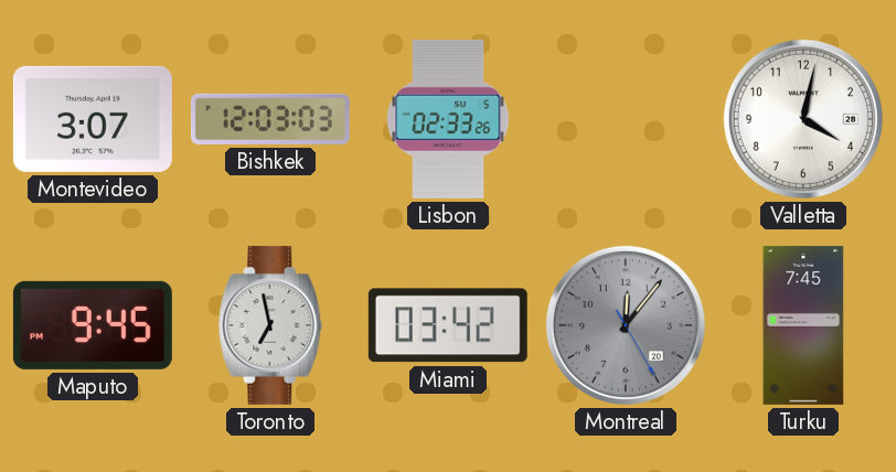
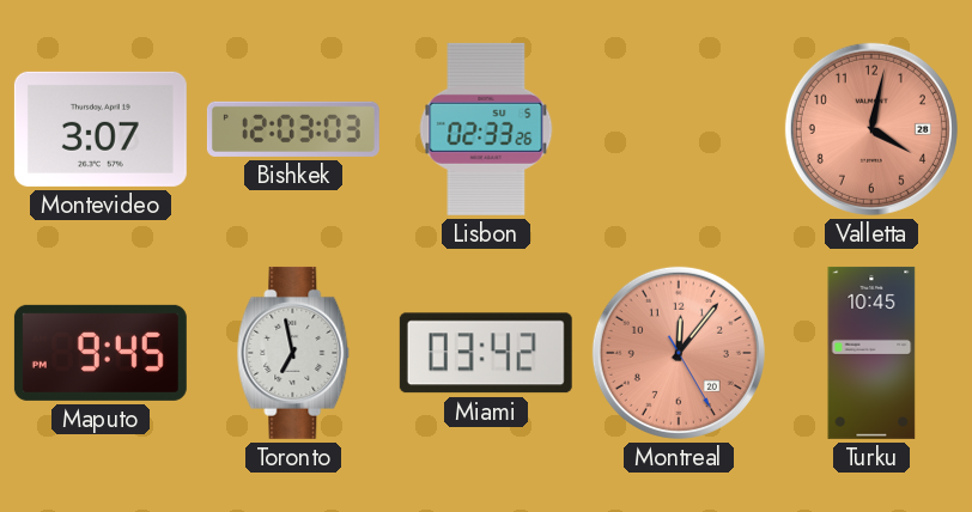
Valletta dial: white -> salmon (871, 129)
Montreal dial: grey -> salmon (679, 353)
Turku: 7:45 -> 10:45 (871, 353)
